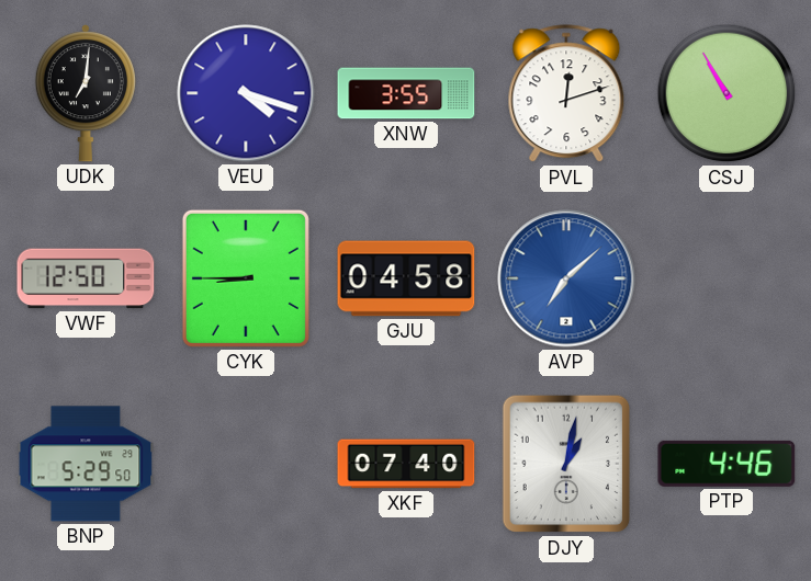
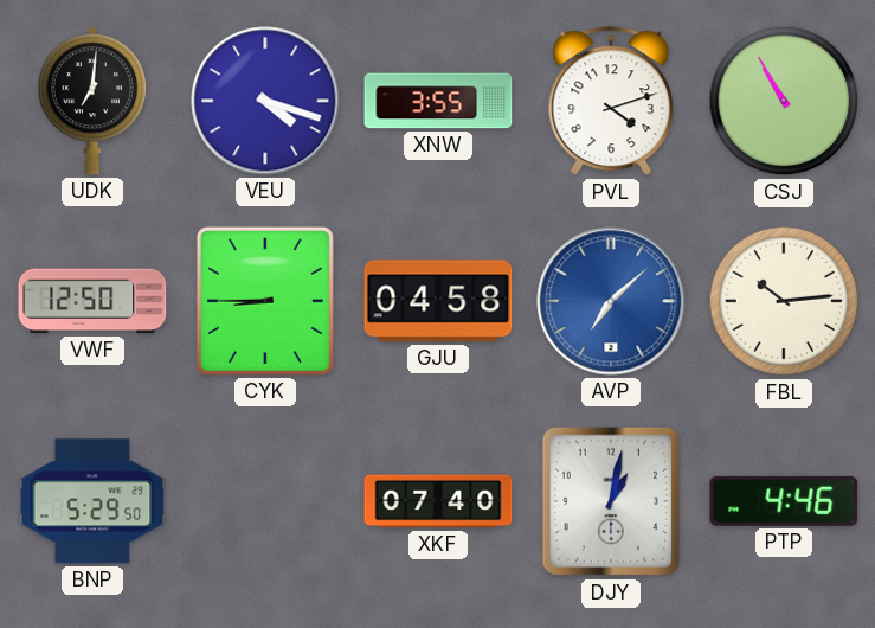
PVL: 12:12 -> 4:12 (611, 102)
FBL: none -> 10:14 (784, 301)
